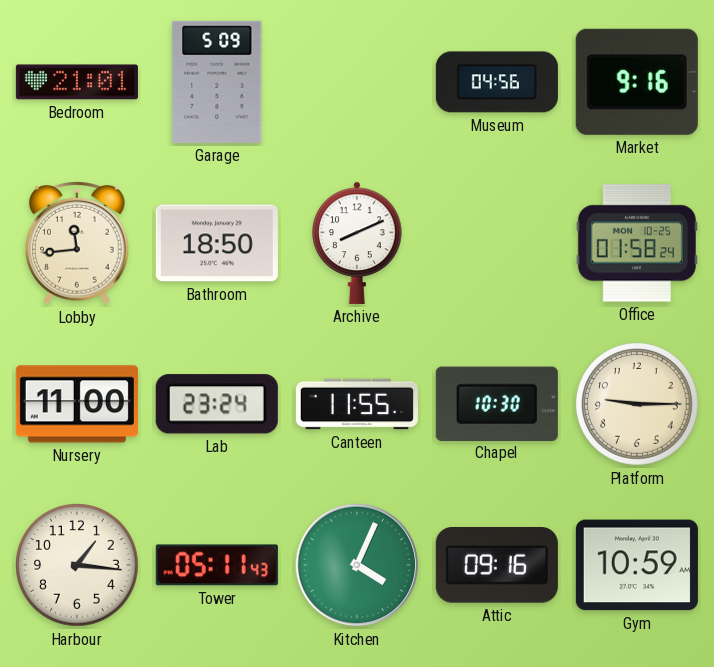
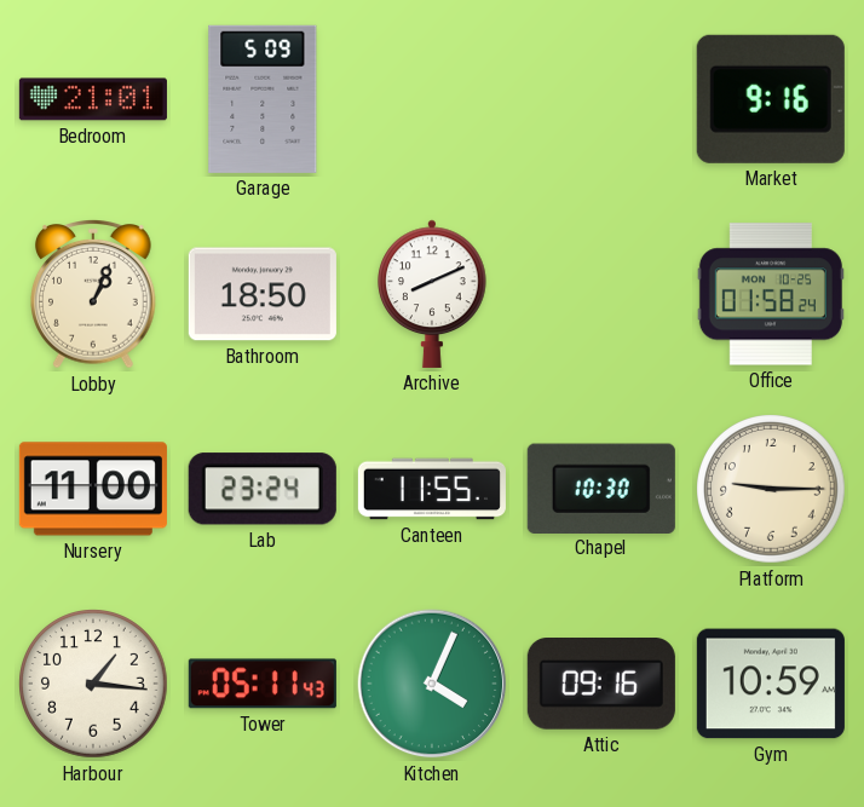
Museum: 04:56 -> none (497, 82)
Lobby: 11:44 -> 1:04 (94, 295)
